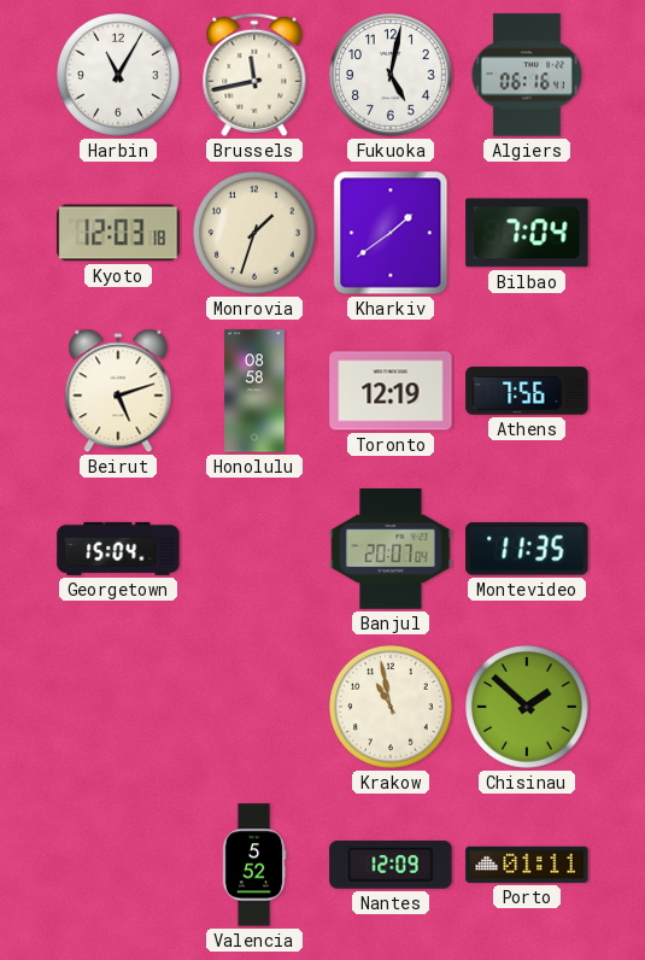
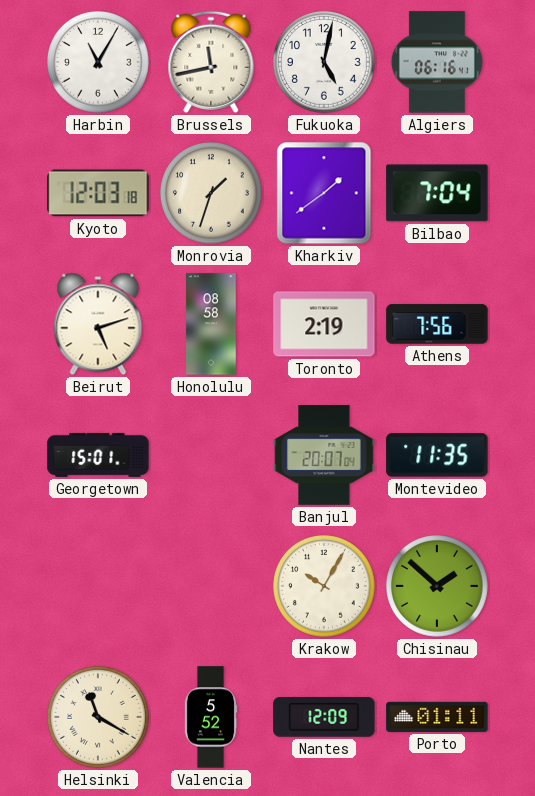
Toronto: 12:19 -> 2:19 (324, 324)
Georgetown: 15:04 -> 15:01 (98, 455)
Krakow: 10:58 -> 10:05 (325, 587)
Helsinki: none -> 11:20 (99, 718)
